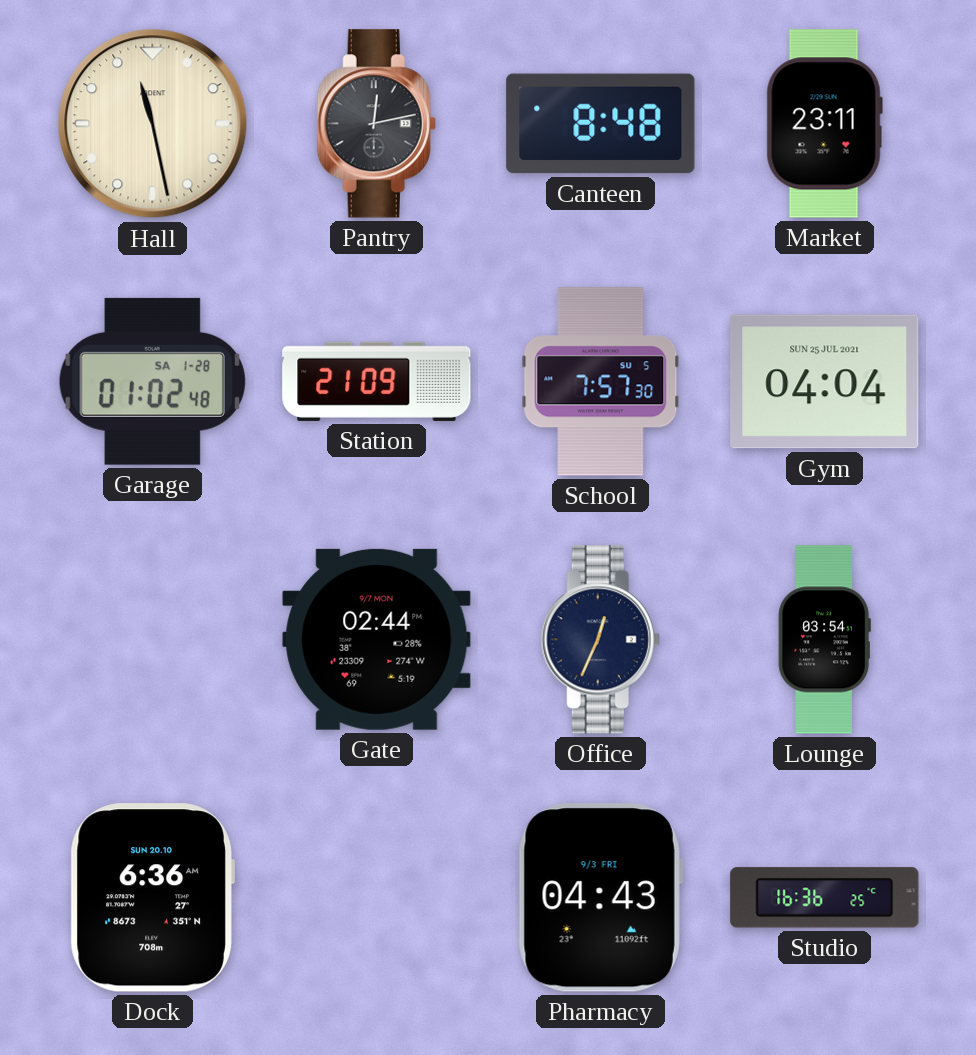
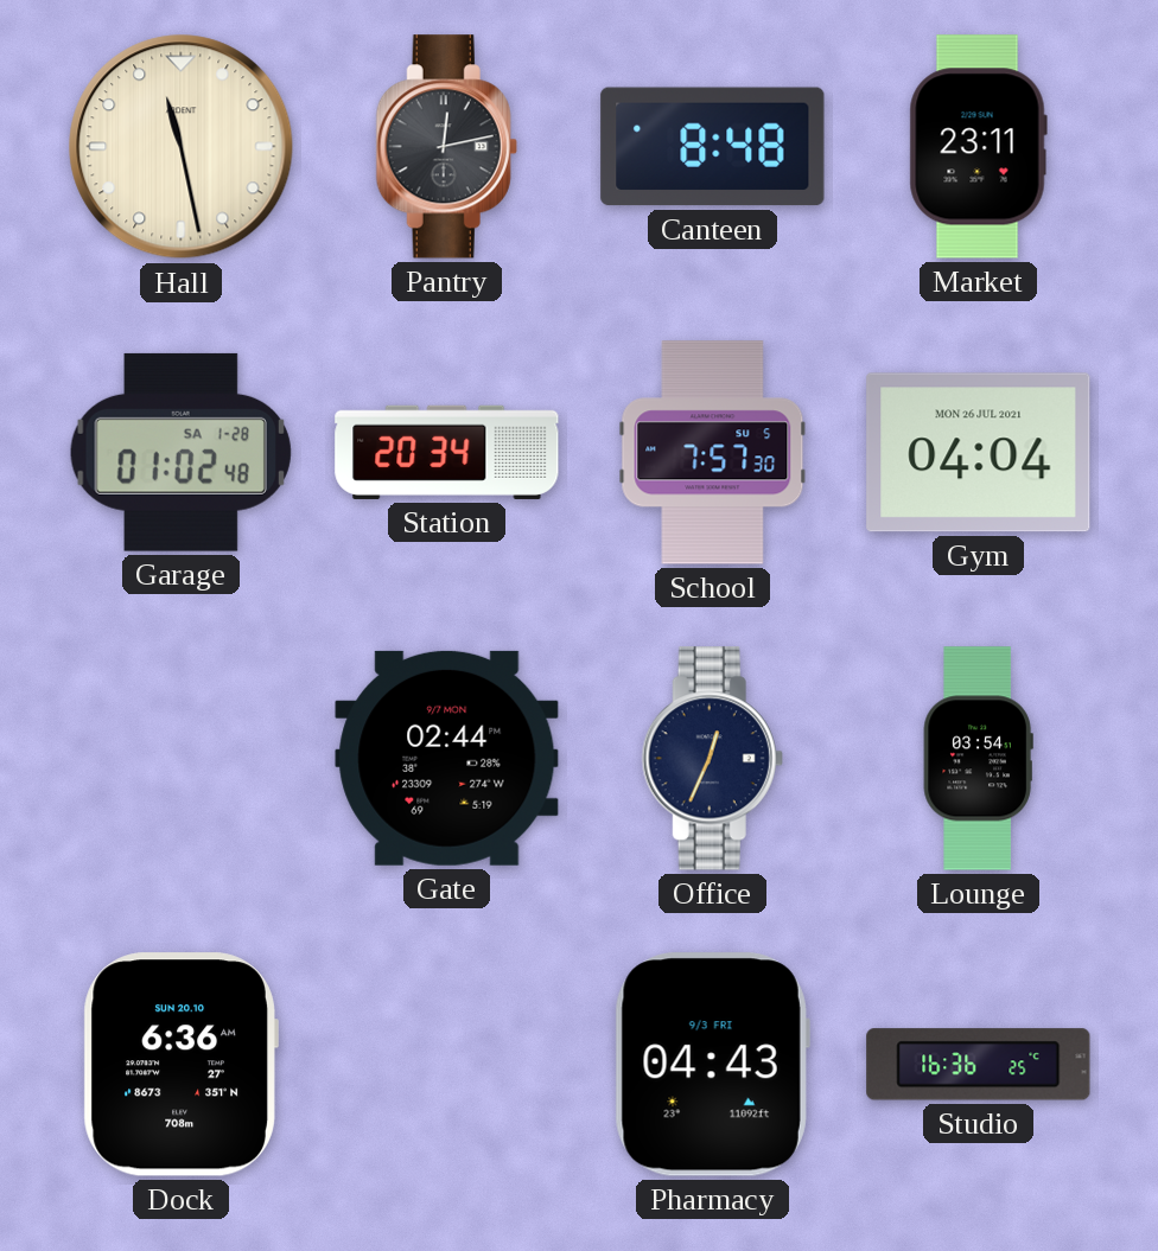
Station: 21:09 -> 20:34 (447, 452)
Gym date: SUN 25 JUL 2021 -> MON 26 JUL 2021 (979, 453)
